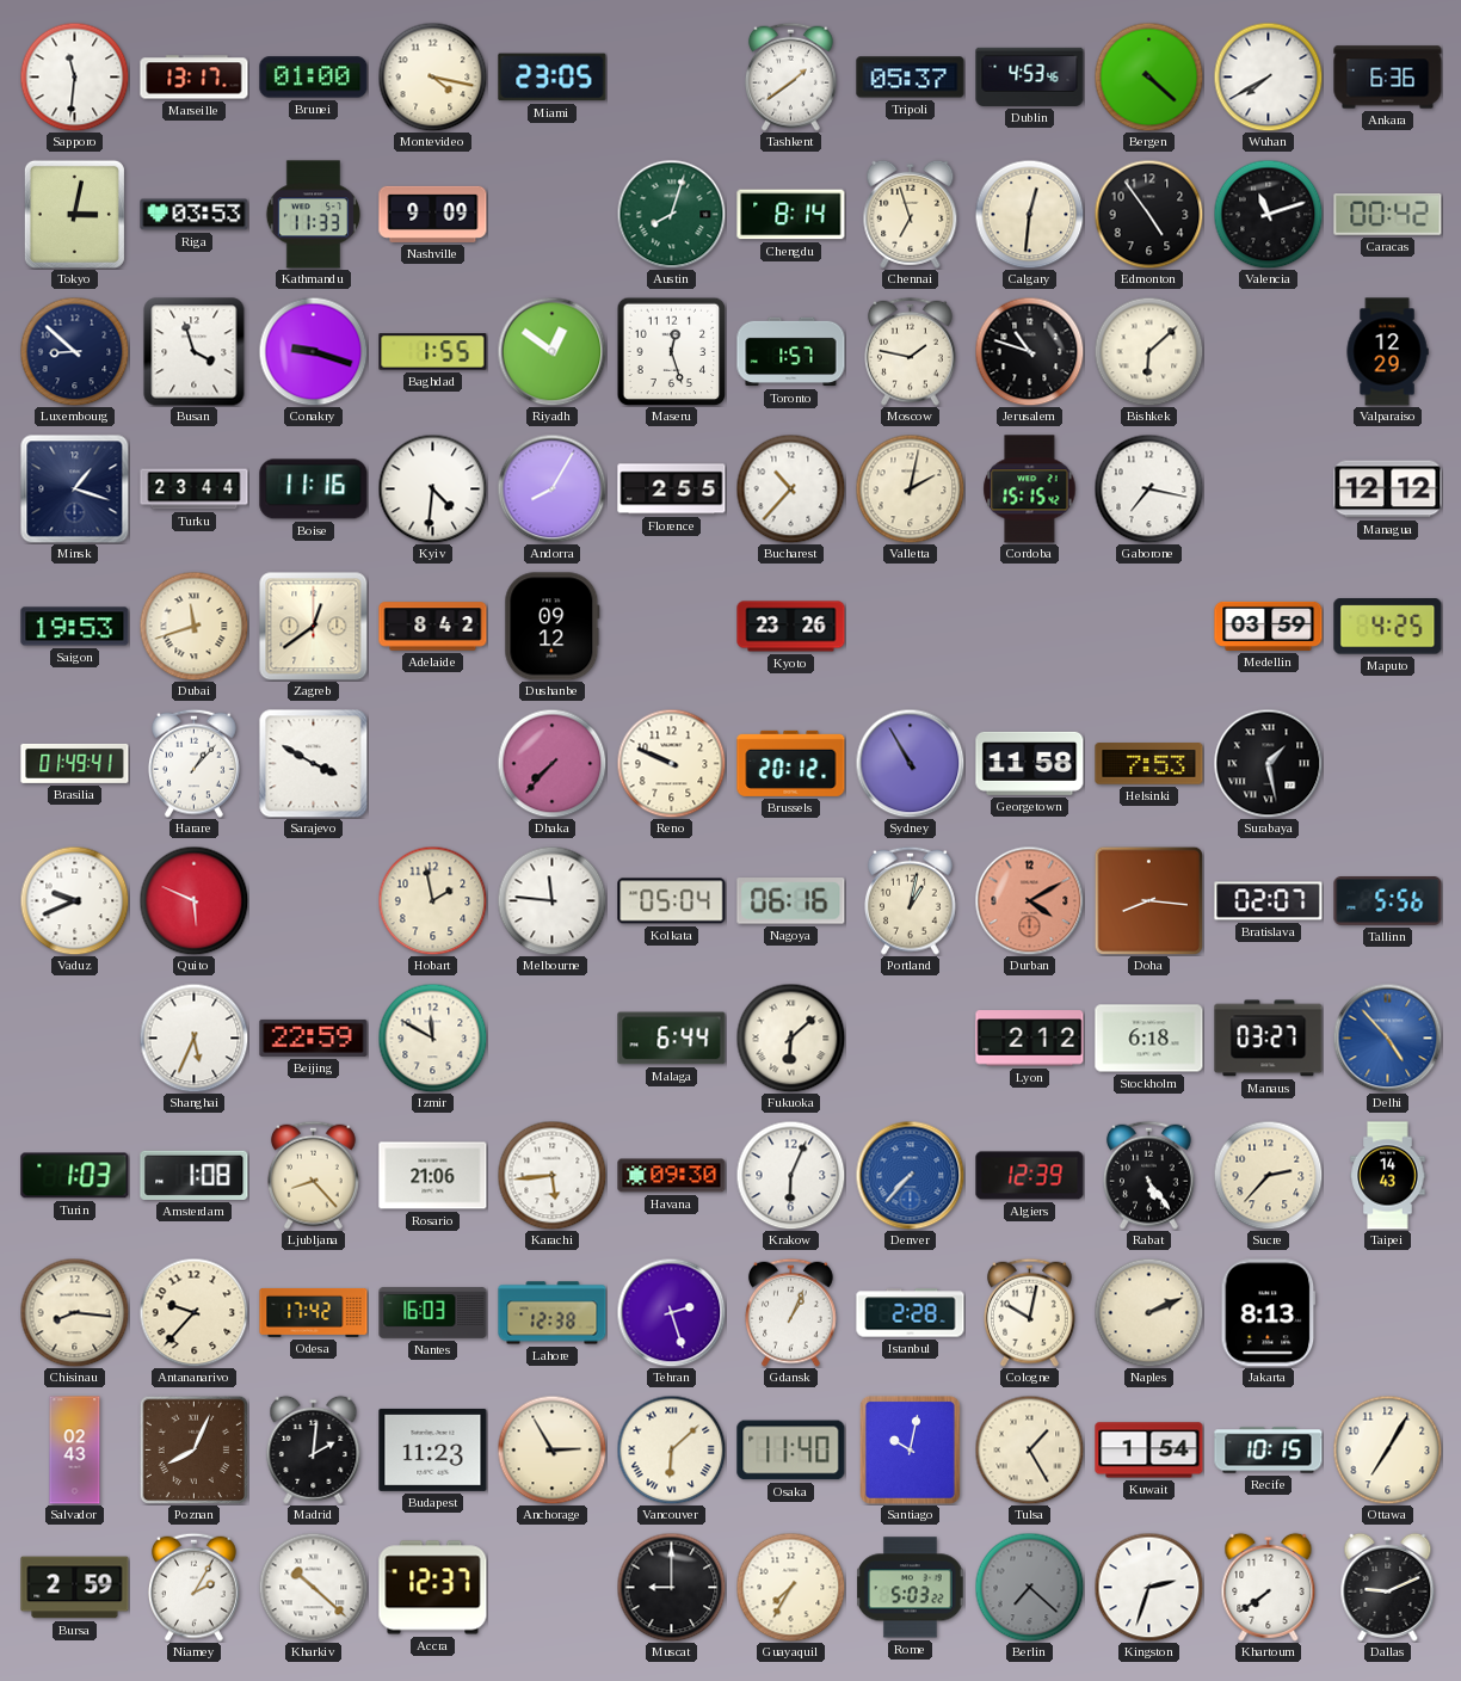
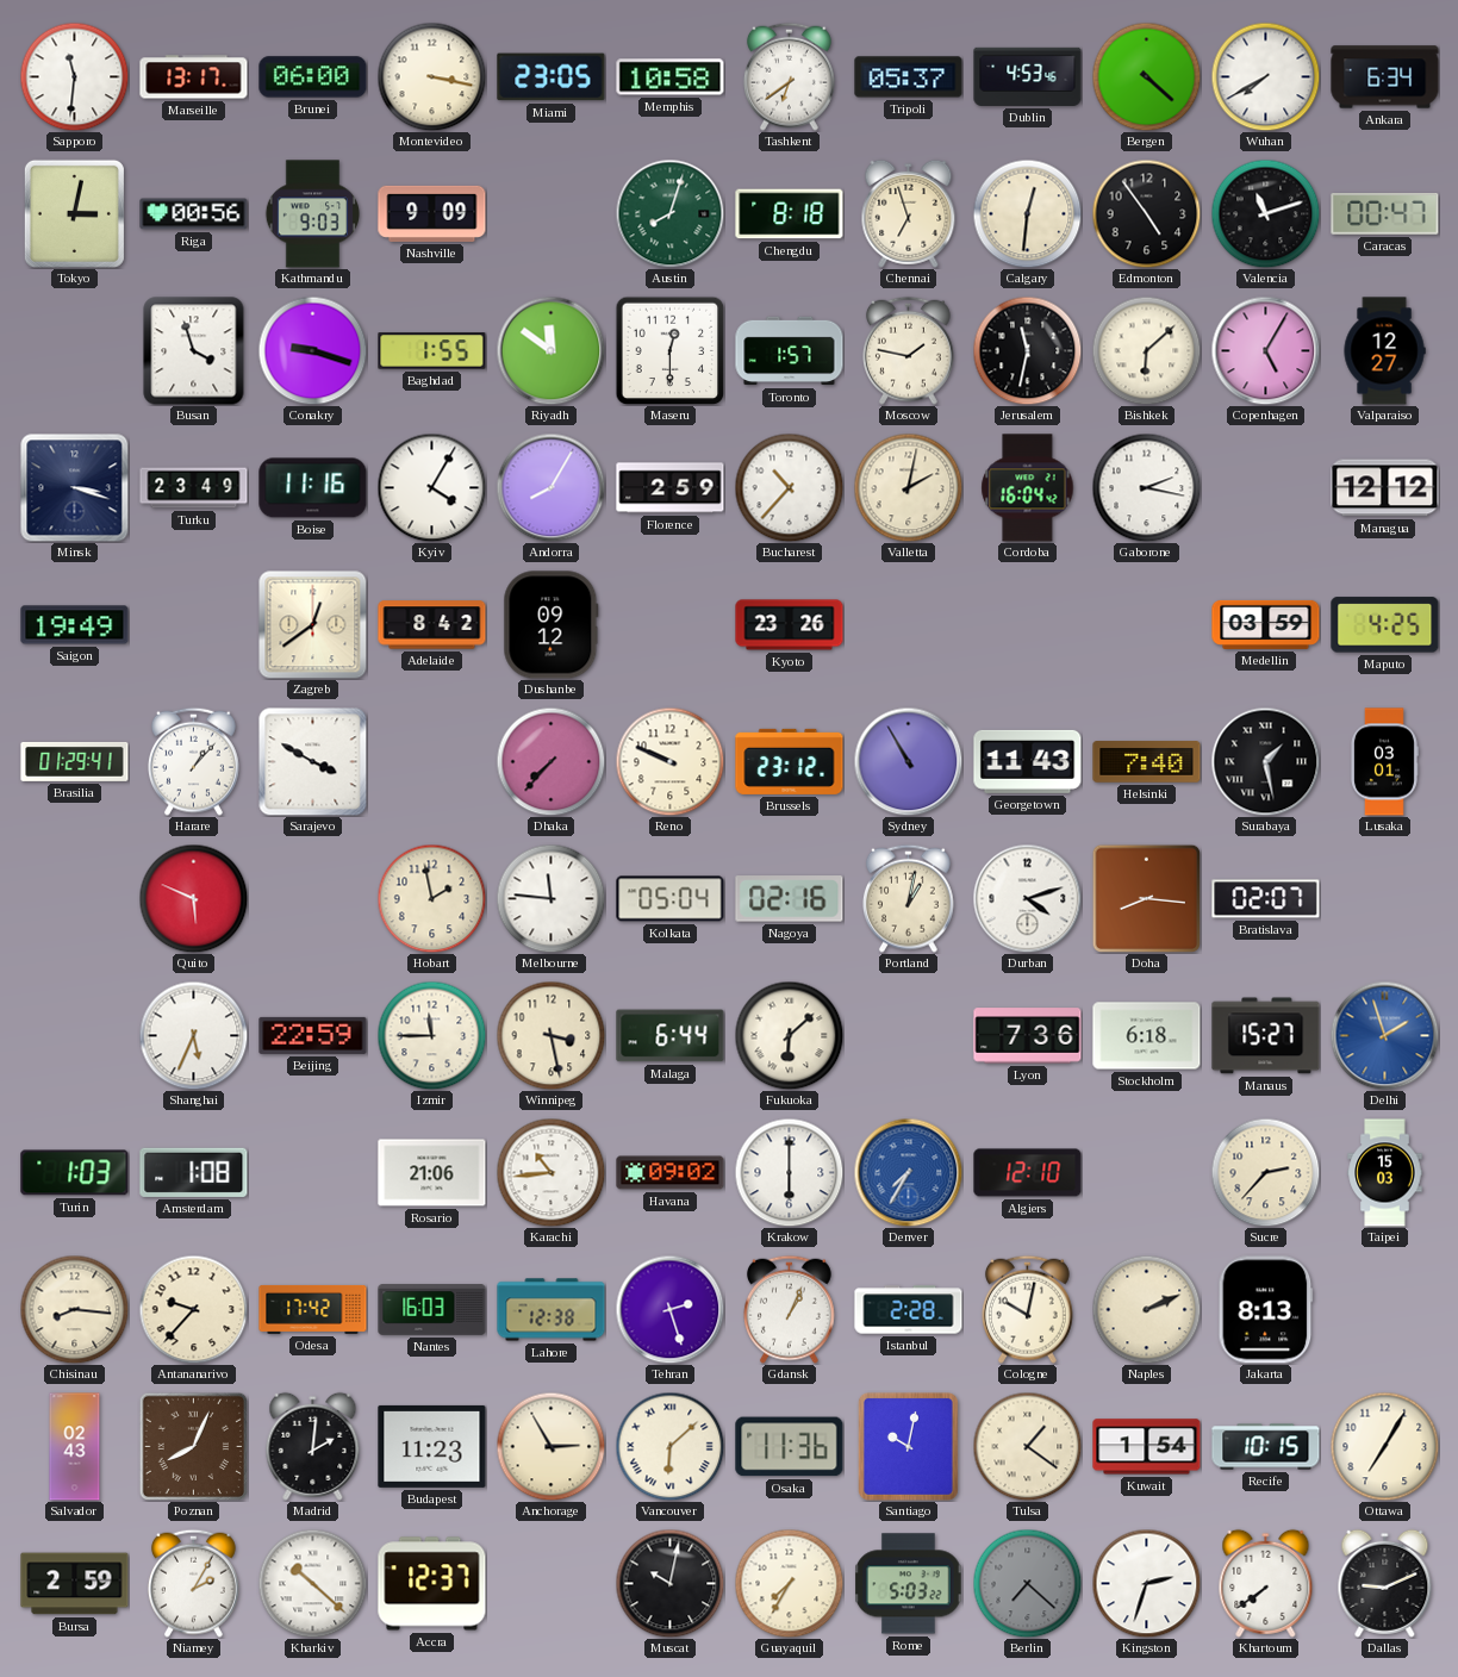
Brunei: 01:00 -> 06:00 (313, 77)
Montevideo: 4:17 -> 3:17 (431, 76)
Memphis: none -> 10:58 (671, 77)
Tashkent: 1:39 -> 6:39 (789, 76)
Ankara: 6:36 -> 6:34 (1385, 77)
Riga: 03:53 -> 00:56 (194, 214)
Kathmandu: 11:33 -> 9:03 (312, 214)
Chengdu: 8:14 -> 8:18 (790, 214)
Caracas: 00:42 -> 00:47 (1385, 214)
Luxembourg: 8:52 -> none (74, 351)
Riyadh: 12:51 -> 11:51 (550, 350)
Maseru: 12:27 -> 12:30 (669, 350)
Jerusalem: 10:48 -> 11:32 (1027, 350)
Copenhagen: none -> 5:05 (1265, 350)
Valparaiso: 12:29 -> 12:27 (1384, 351)
Minsk: 1:18 -> 3:18 (74, 487)
Turku: 23:44 -> 23:49 (194, 488)
Kyiv: 4:31 -> 4:05 (431, 487)
Florence: 2:55 -> 2:59 (671, 488)
Cordoba: 15:15 -> 16:04 (1028, 488)
Gaborone: 7:17 -> 2:17 (1146, 487)
Saigon: 19:53 -> 19:49 (75, 625)
Dubai: 11:42 -> none (193, 626)
Brasilia: 01:49 -> 01:29 (75, 761)
Brussels: 20:12 -> 23:12 (790, 761)
Georgetown: 11:58 -> 11:43 (1028, 761)
Helsinki: 7:53 -> 7:40 (1147, 762)
Lusaka: none -> 03:01 (1385, 762)
Vaduz: 9:41 -> none (74, 900)
Nagoya: 06:16 -> 02:16 (790, 899)
Durban: 4:10 -> 4:12 (1027, 898)
Durban dial: salmon -> white (1027, 898)
Tallinn: 5:56 -> none (1388, 901)
Izmir: 11:50 -> 11:45 (431, 1035)
Winnipeg: none -> 3:28 (550, 1035)
Lyon: 2:12 -> 7:36 (1028, 1036)
Manaus: 03:27 -> 15:27 (1266, 1036)
Delhi: 4:53 -> 1:57 (1384, 1035)
Ljubljana: 8:23 -> none (313, 1175)
Karachi: 5:44 -> 10:44 (550, 1172)
Havana: 09:30 -> 09:02 (671, 1173)
Krakow: 6:04 -> 6:00 (789, 1172)
Denver: 7:37 -> 7:35 (908, 1172)
Algiers: 12:39 -> 12:10 (1028, 1173)
Rabat: 5:24 -> none (1148, 1175)
Taipei: 14:43 -> 15:03 (1385, 1173)
Osaka: 11:40 -> 11:36 (790, 1447)
Tulsa: 1:25 -> 1:21 (1027, 1446)
Muscat: 9:00 -> 10:02 (669, 1583)
